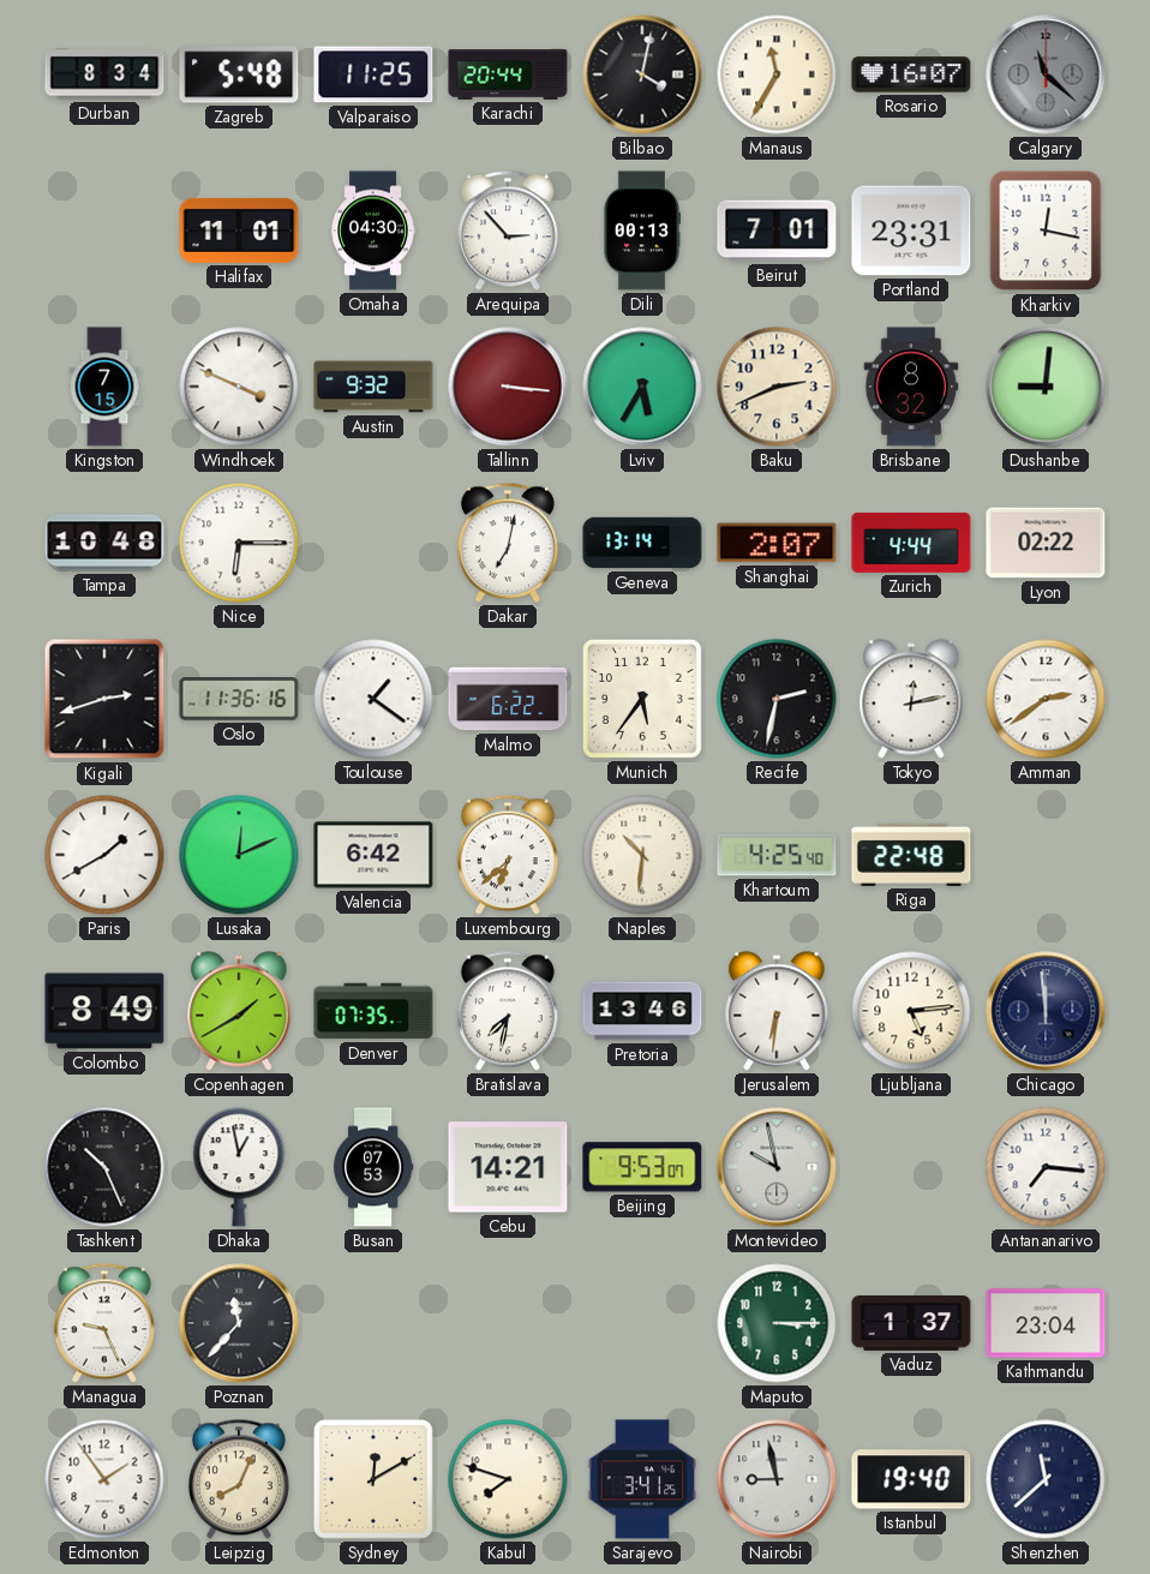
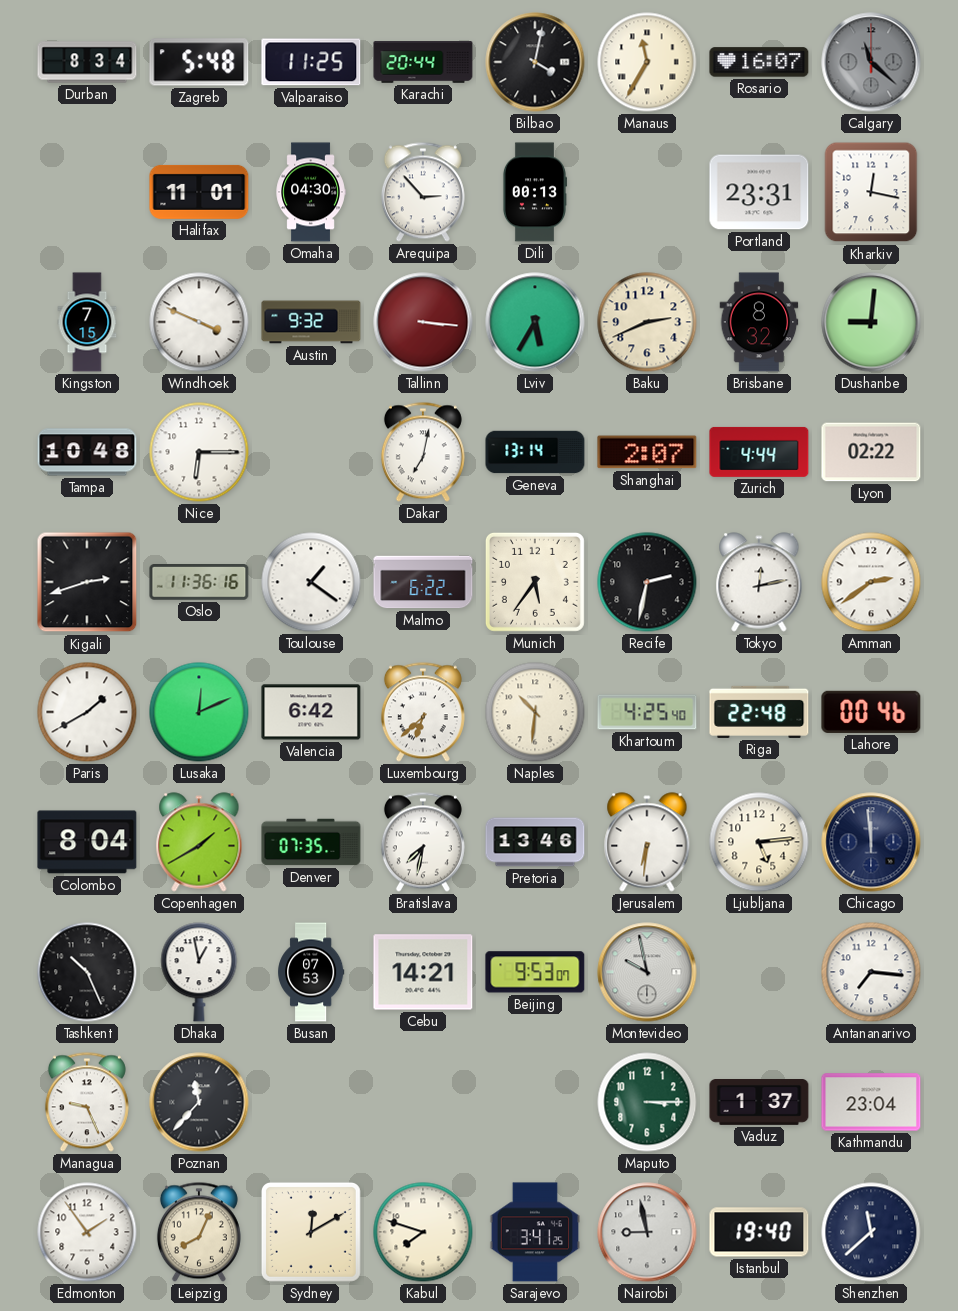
Beirut: 7:01 -> none (777, 231)
Lahore: none -> 00:46 (871, 712)
Colombo: 8:49 -> 8:04 (87, 842)
